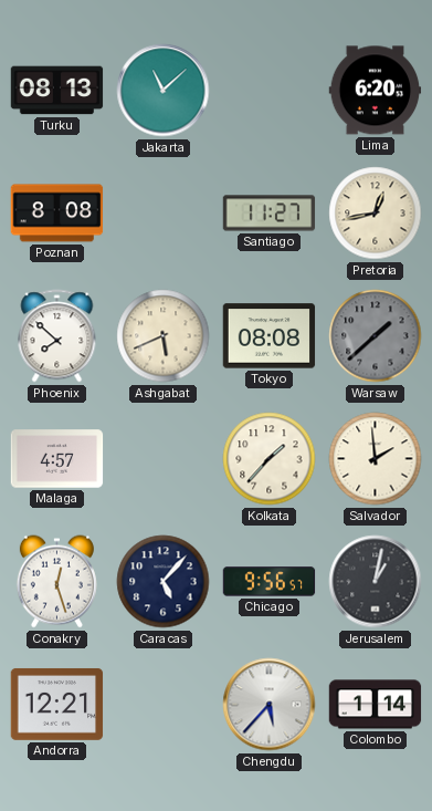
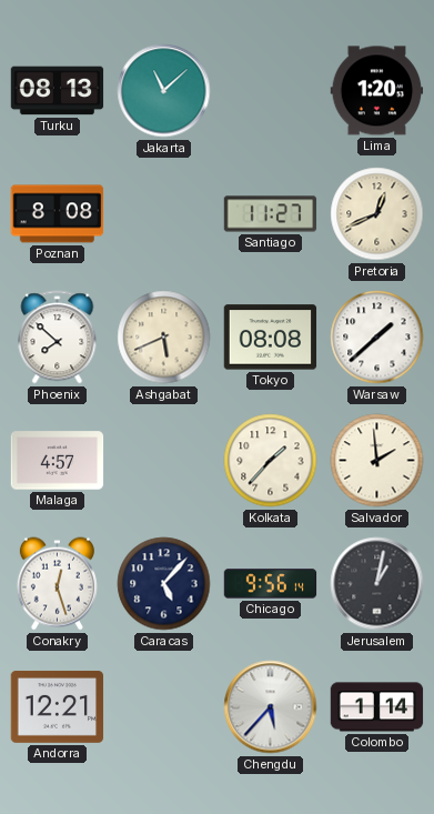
Lima: 6:20 -> 1:20 (377, 91)
Pretoria: 12:43 -> 12:41 (377, 214)
Warsaw dial: grey -> white (377, 338)
Chicago: 9:56:57 -> 9:56:14 (271, 584)
